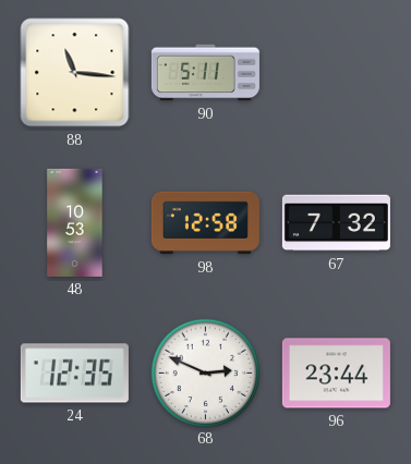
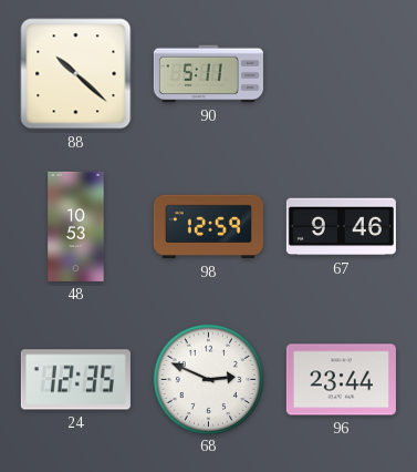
88: 11:16 -> 10:22 (76, 74)
98: 12:58 -> 12:59 (208, 227)
67: 7:32 -> 9:46 (341, 227)
